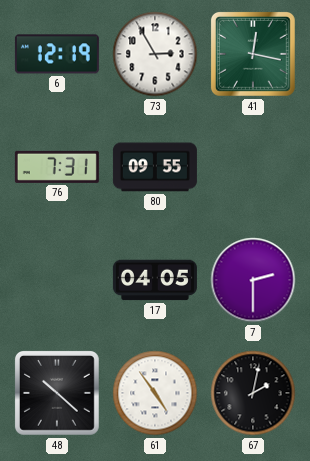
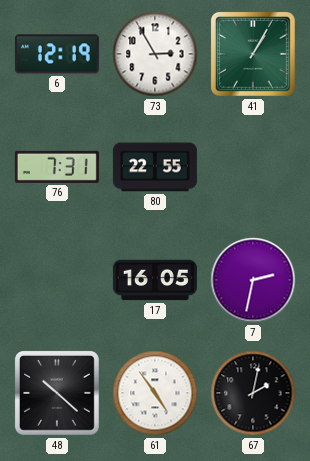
41: 12:17 -> 1:05 (253, 54)
80: 09:55 -> 22:55 (155, 167)
17: 04:05 -> 16:05 (155, 280)
7: 2:30 -> 2:32 (253, 280)
